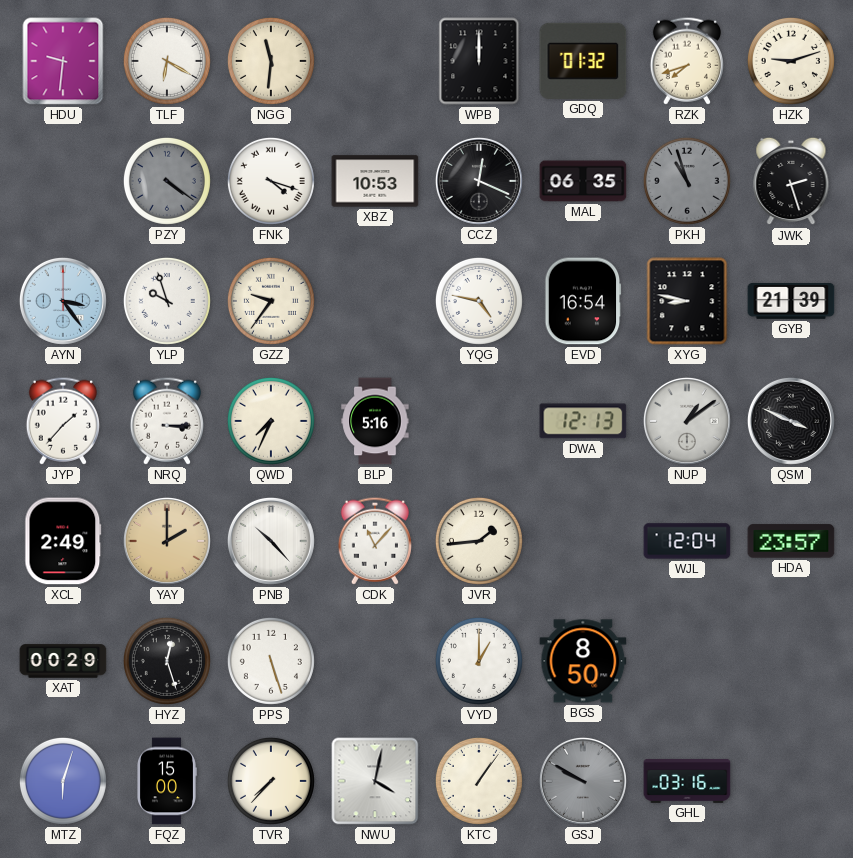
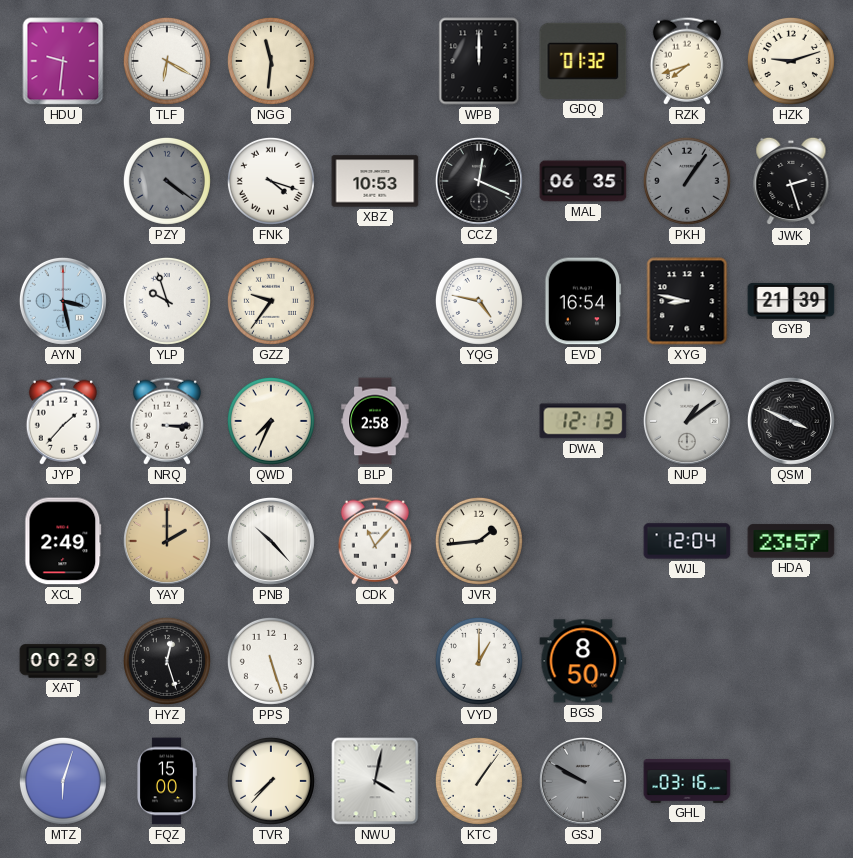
PKH: 10:57 -> 1:06 (687, 181)
AYN: 3:24 -> 3:28 (63, 301)
BLP: 5:16 -> 2:58 (375, 421)
